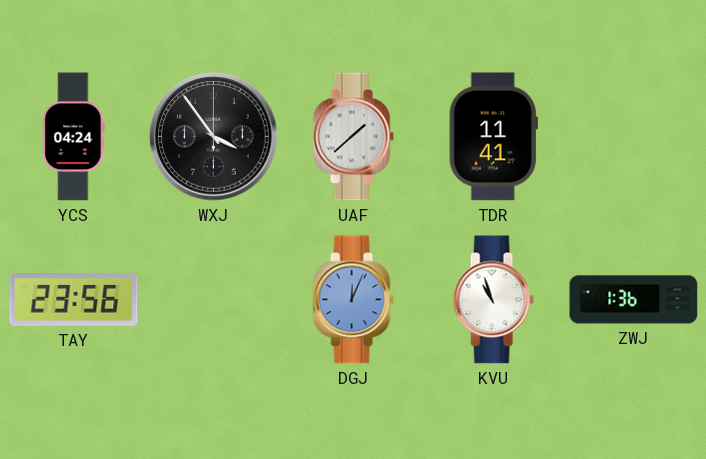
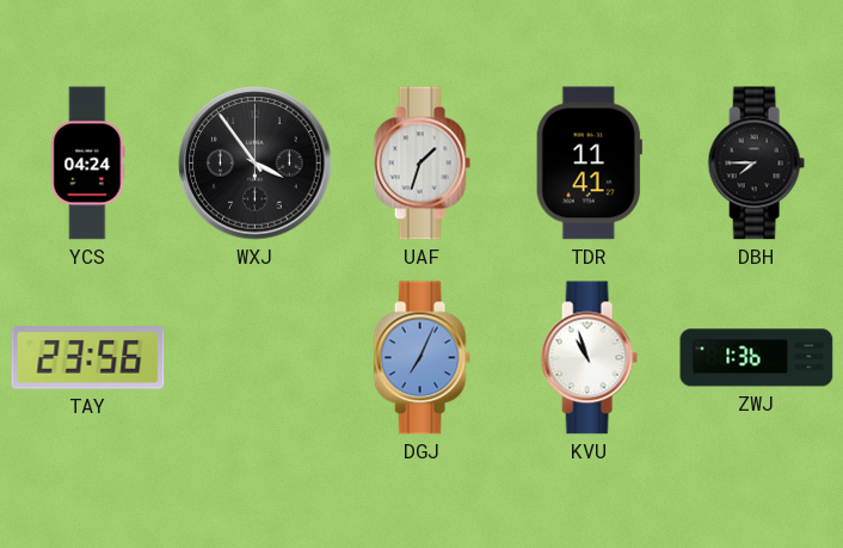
UAF: 1:38 -> 1:33 (421, 164)
DBH: none -> 7:45 (756, 164)
DGJ: 12:04 -> 7:04 (421, 358)
